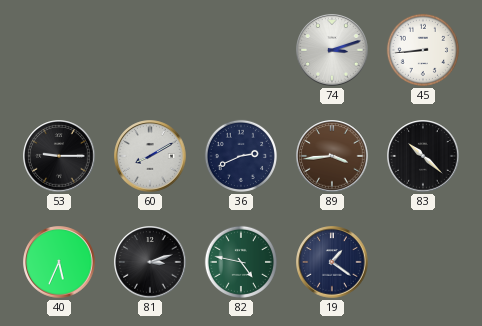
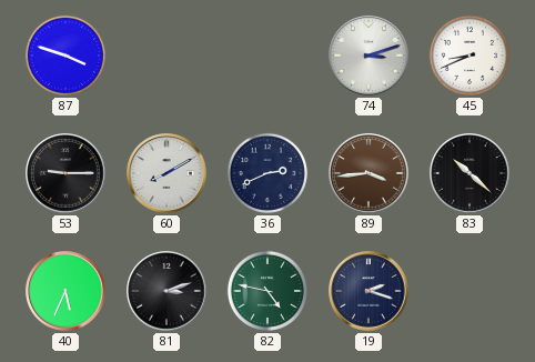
87: none -> 3:48 (65, 56)
45: 8:44 -> 8:41 (470, 56)
19: 1:21 -> 2:18 (369, 291)
